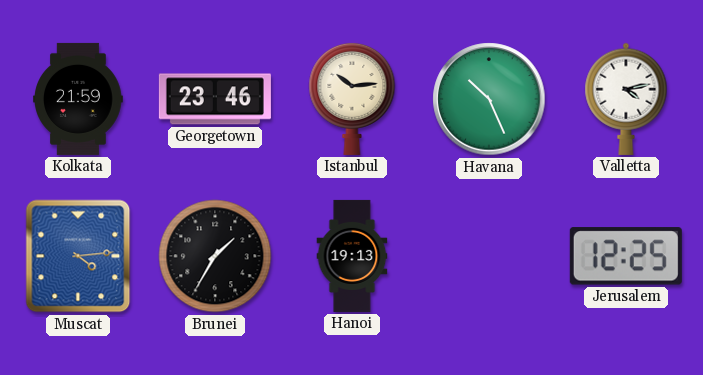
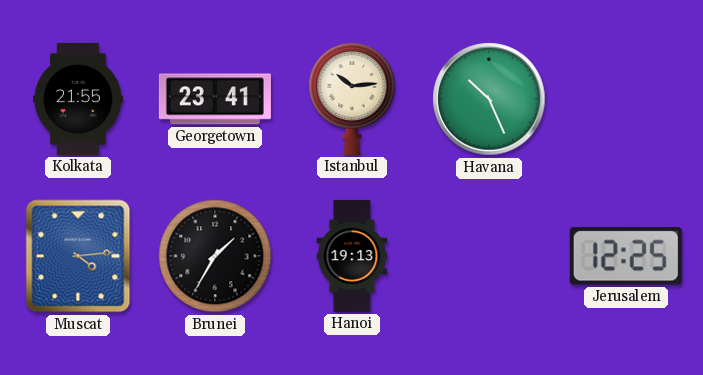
Kolkata: 21:59 -> 21:55 (79, 99)
Georgetown: 23:46 -> 23:41 (215, 99)
Valletta: 4:13 -> none (626, 99)
